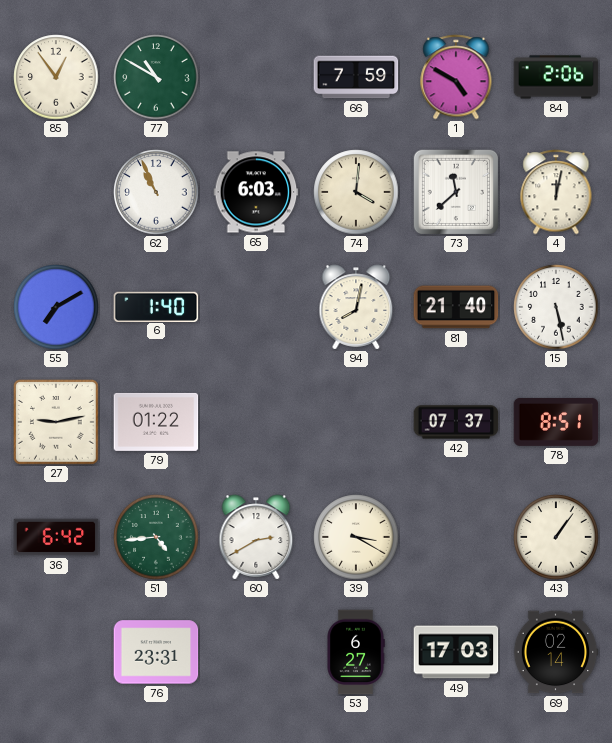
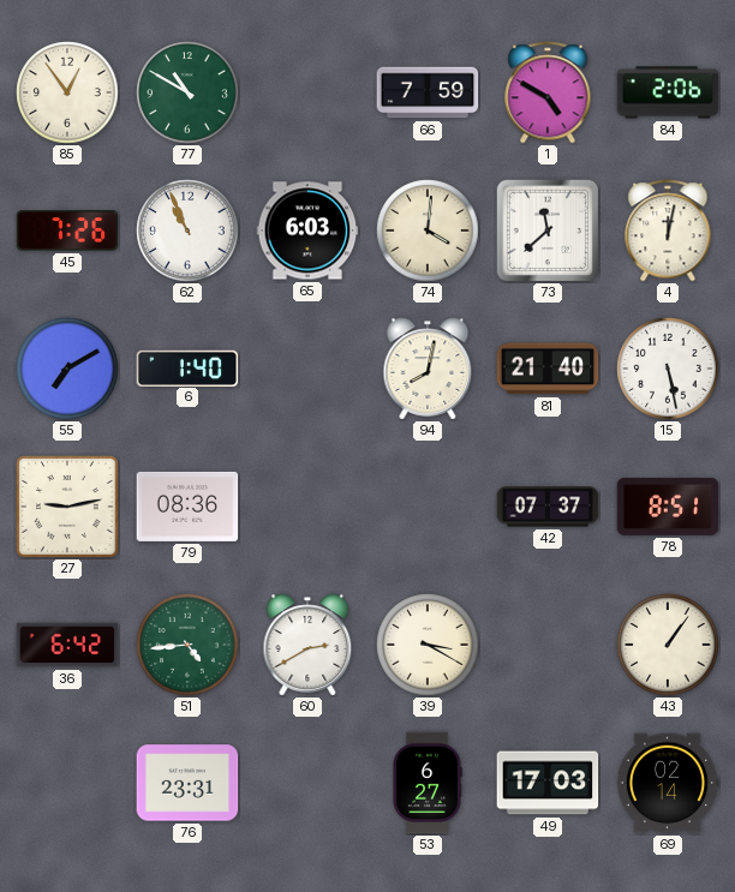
45: none -> 7:26 (67, 231)
79: 01:22 -> 08:36 (187, 507)
